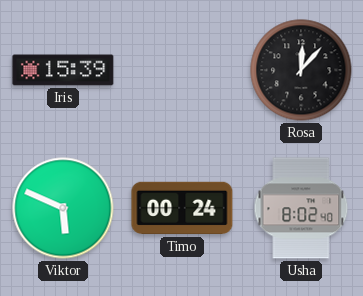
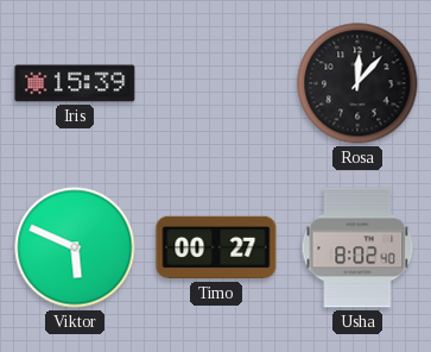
Timo: 00:24 -> 00:27 (216, 247)
